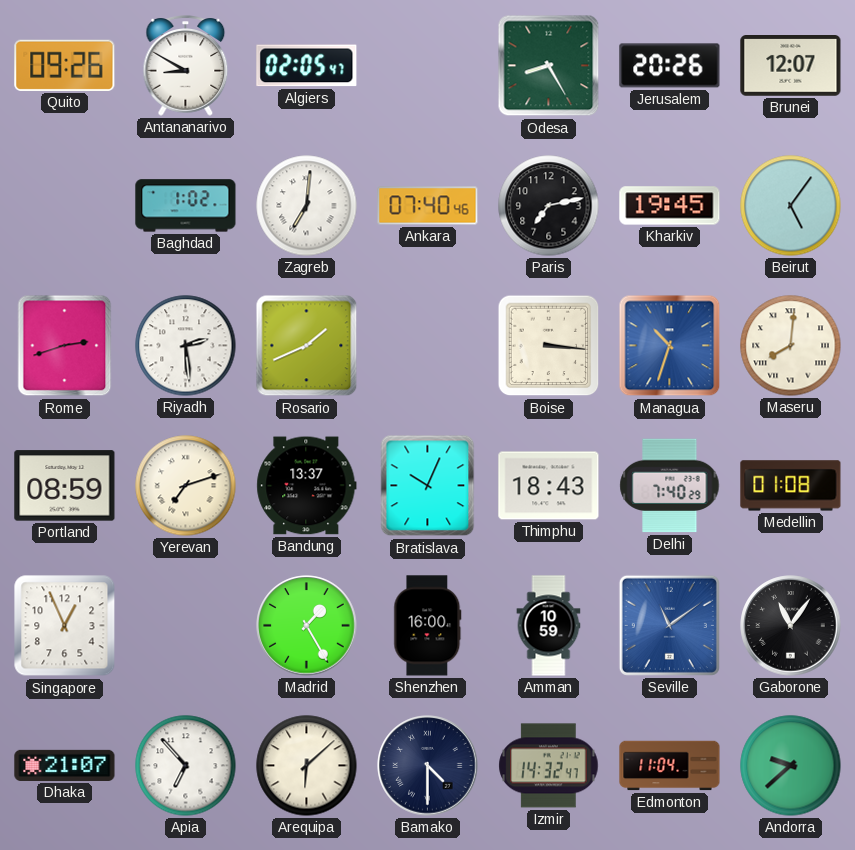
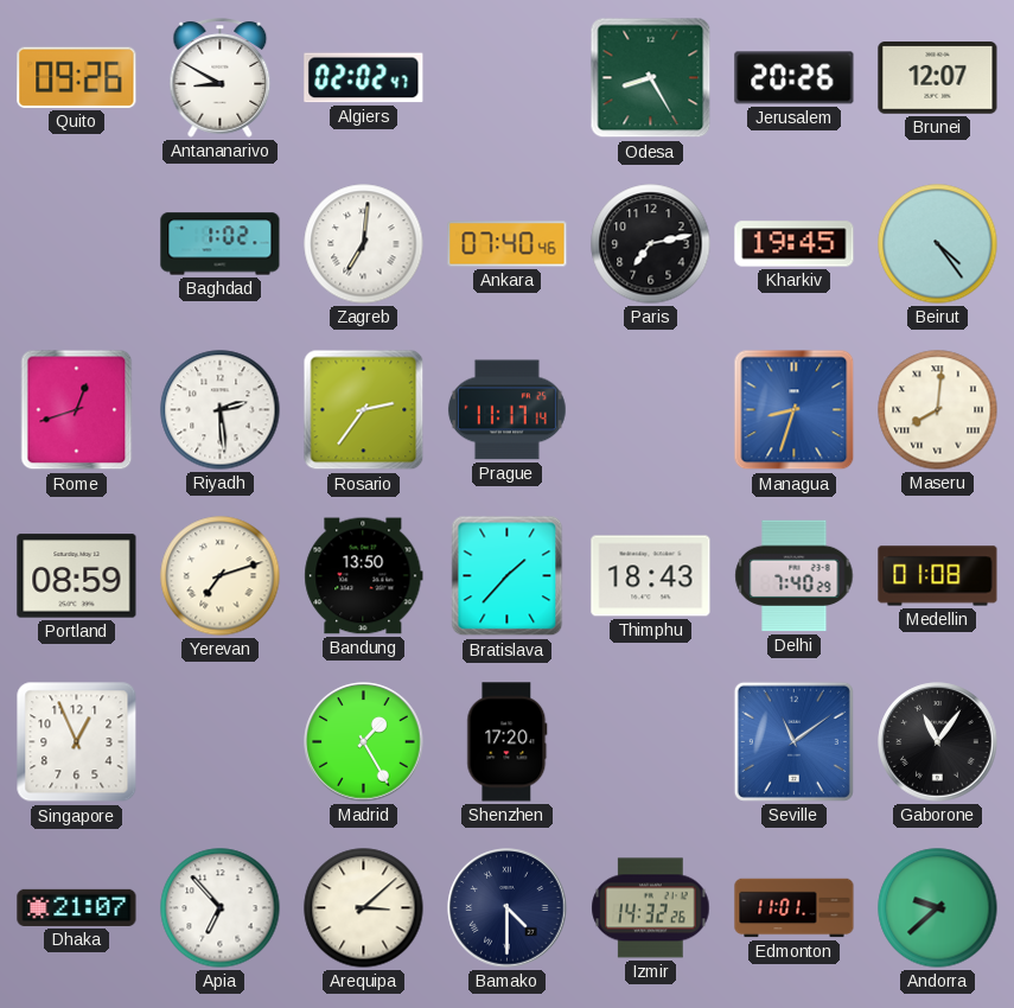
Algiers: 02:05 -> 02:02 (364, 78)
Beirut: 5:06 -> 4:24 (938, 244)
Rome: 2:42 -> 12:42 (77, 410)
Rosario: 1:41 -> 2:36 (364, 410)
Prague: none -> 11:17 (506, 410)
Boise: 3:16 -> none (549, 346)
Managua: 10:33 -> 8:33 (795, 410)
Bandung: 13:37 -> 13:50 (364, 576)
Bratislava: 10:04 -> 1:37 (508, 576)
Shenzhen: 16:00 -> 17:20 (508, 742)
Amman: 10:59 -> none (549, 626)
Arequipa: 6:08 -> 3:08 (364, 908)
Izmir: 14:32:47 -> 14:32:26 (651, 908)
Edmonton: 11:04 -> 11:01 (795, 908)
